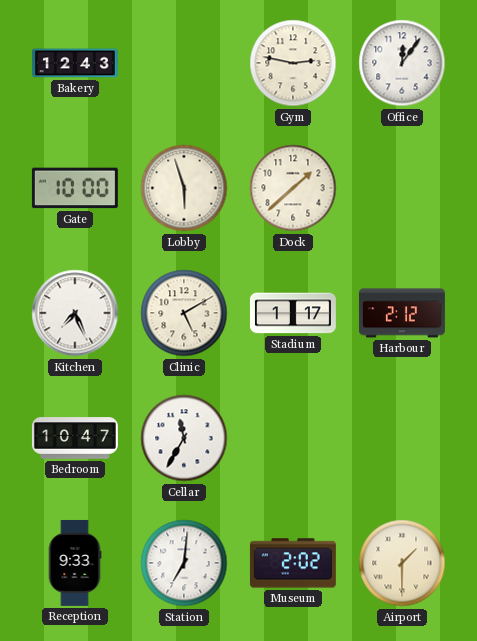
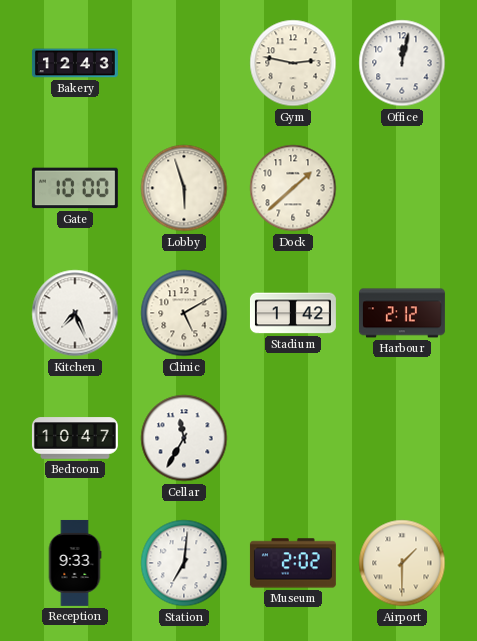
Office: 12:06 -> 12:02 (402, 63)
Stadium: 1:17 -> 1:42 (293, 313)
